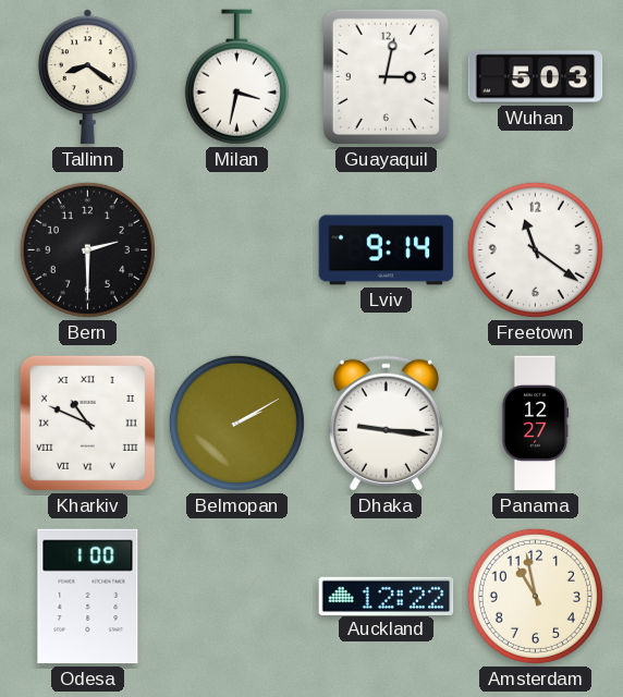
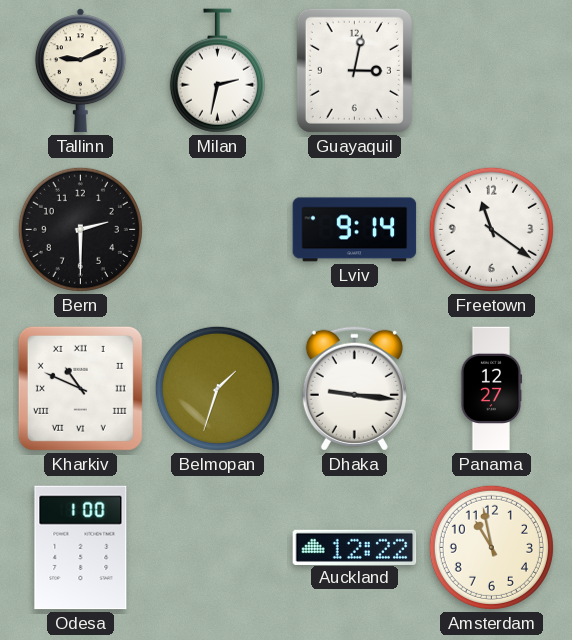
Tallinn: 8:21 -> 9:11 (80, 71)
Milan: 3:32 -> 2:32 (217, 71)
Wuhan: 5:03 -> none (536, 77)
Belmopan: 2:10 -> 1:33 (217, 388)
